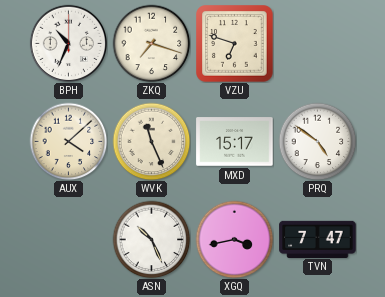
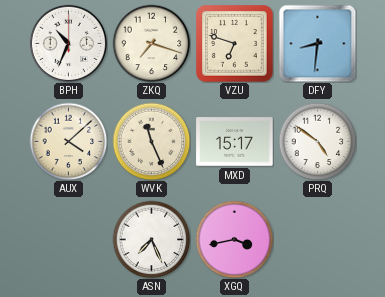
DFY: none -> 8:31 (317, 43)
ASN: 10:26 -> 7:26 (151, 239)
TVN: 7:47 -> none (318, 239)
